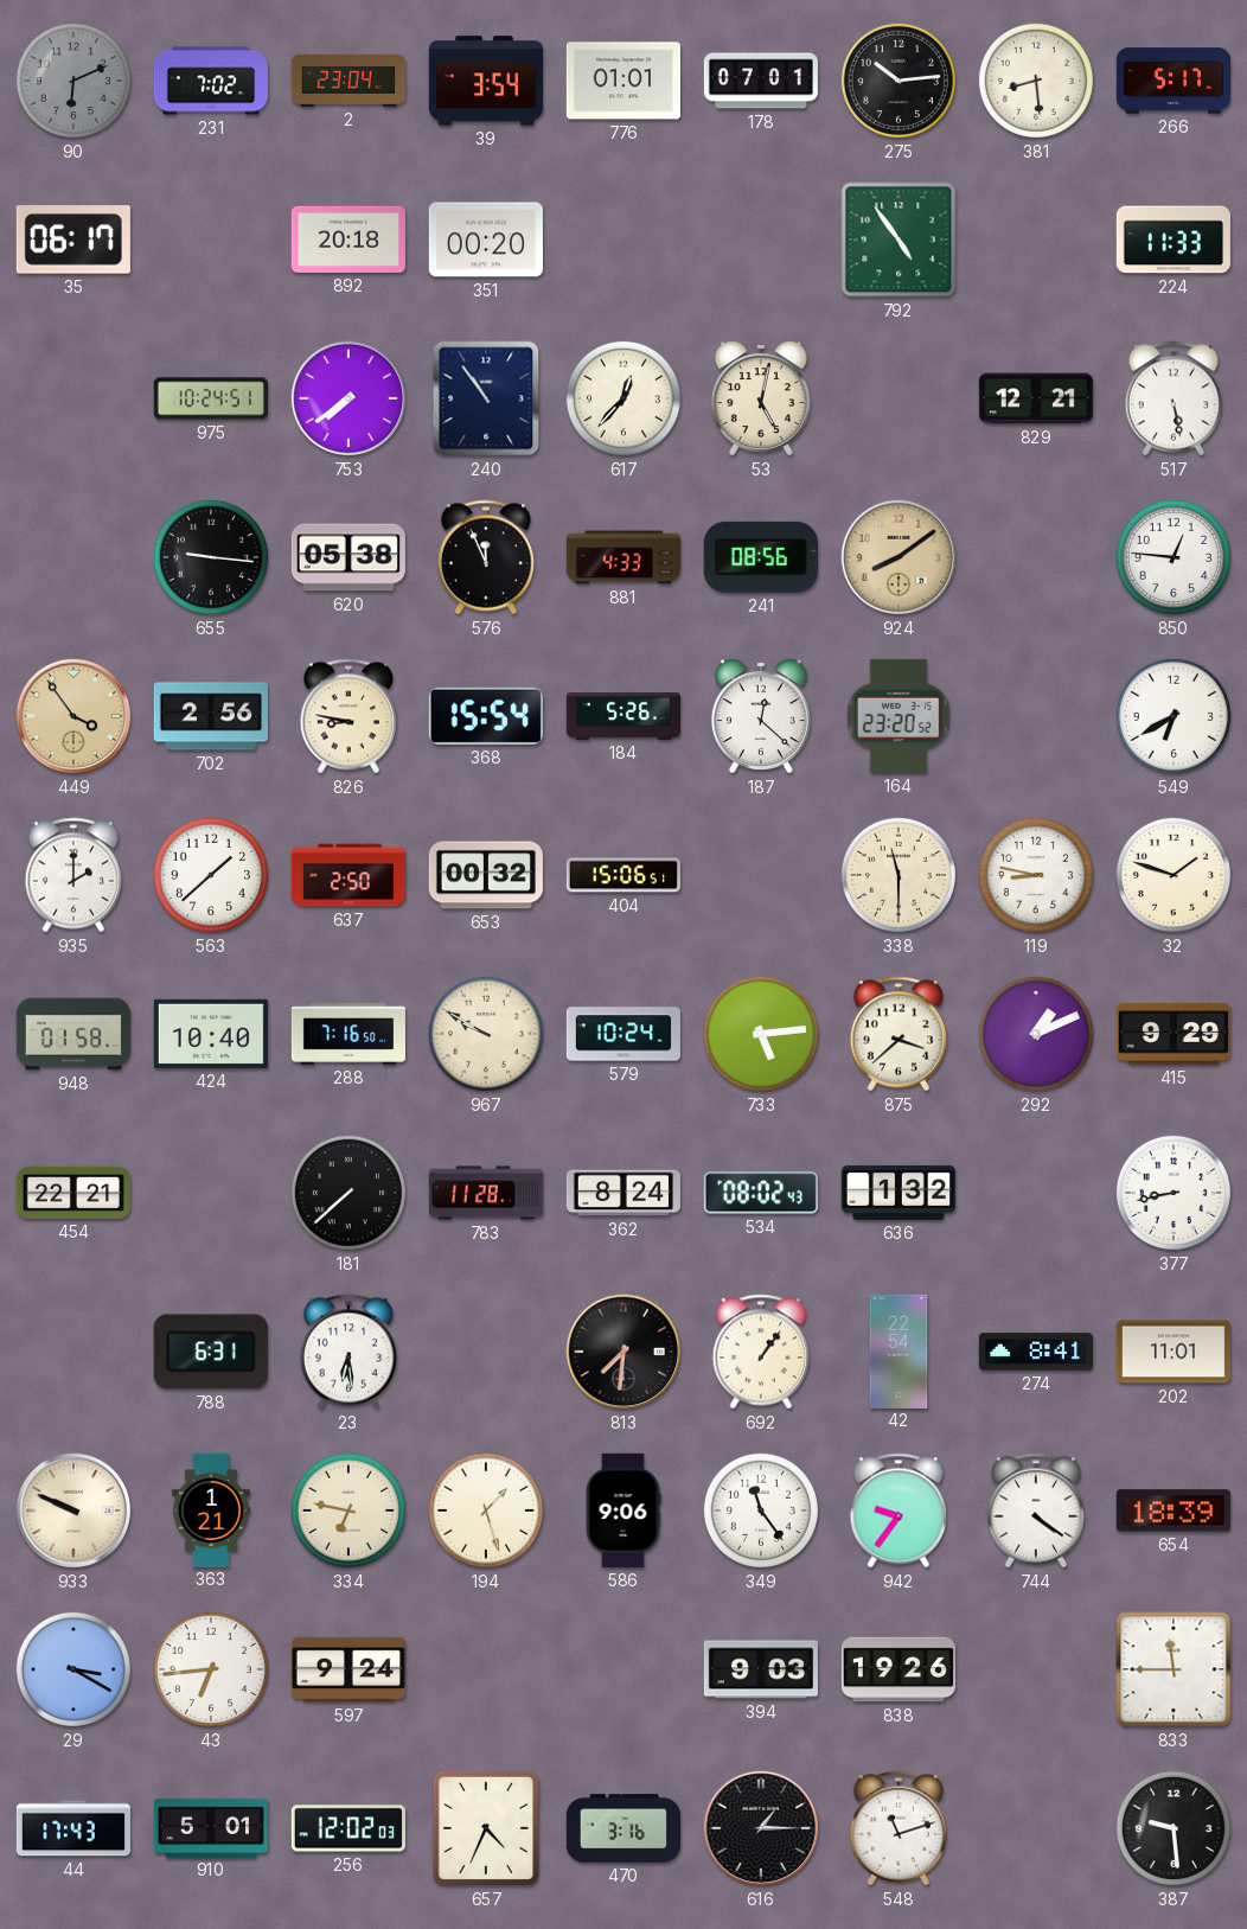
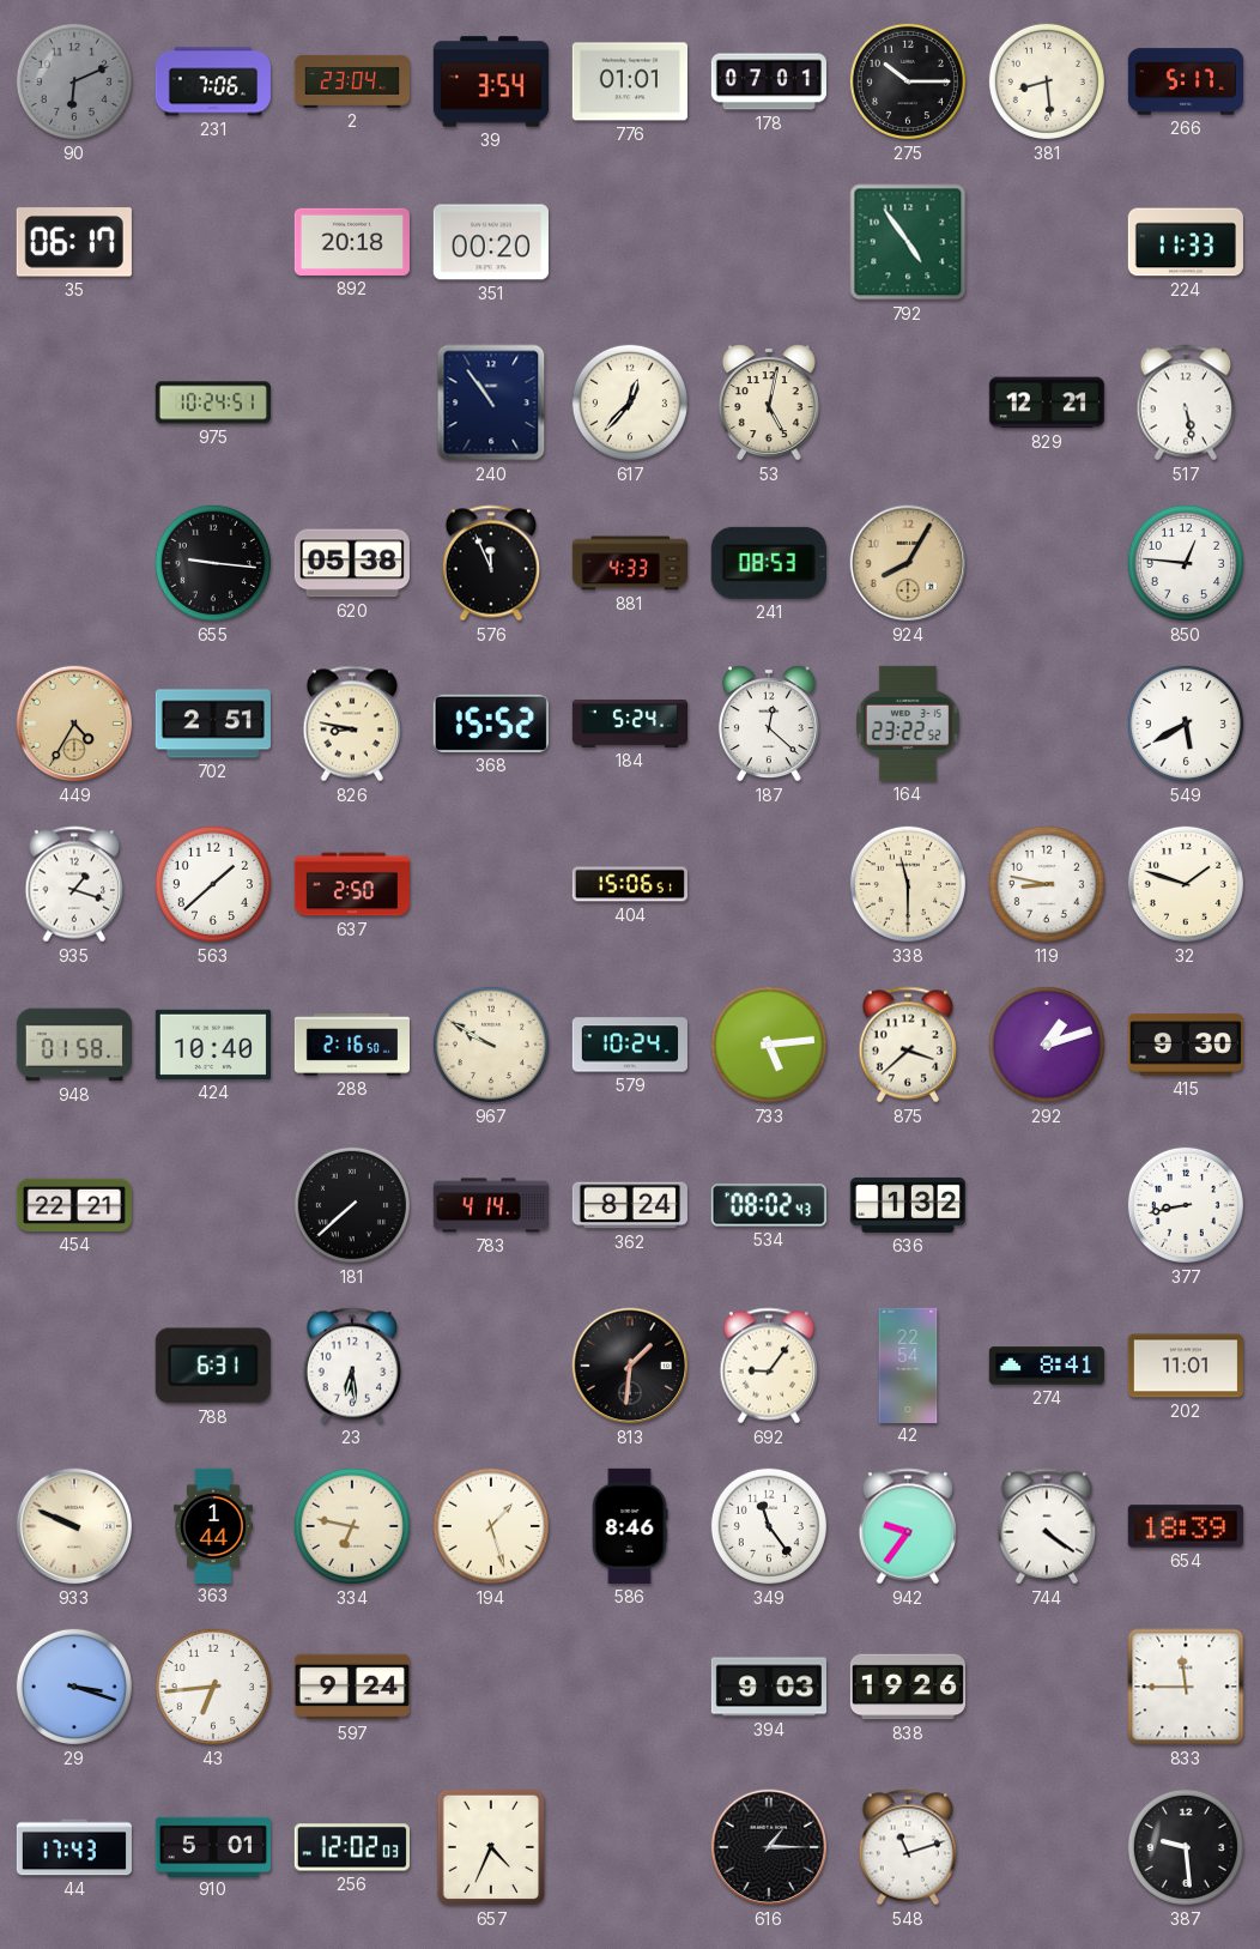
231: 7:02 -> 7:06 (213, 81)
275: 10:14 -> 10:15 (908, 81)
753: 7:39 -> none (348, 398)
241: 08:56 -> 08:53 (769, 563)
924: 8:09 -> 8:05 (908, 563)
449: 3:54 -> 4:35 (74, 724)
702: 2:56 -> 2:51 (213, 724)
368: 15:54 -> 15:52 (491, 724)
184: 5:26 -> 5:24 (629, 724)
164: 23:20 -> 23:22 (908, 724)
549: 6:40 -> 5:40 (1186, 724)
935: 2:00 -> 1:18 (74, 884)
653: 00:32 -> none (486, 875)
288: 7:16 -> 2:16 (351, 1046)
292: 1:11 -> 1:12 (1047, 1045)
415: 9:29 -> 9:30 (1186, 1045)
783: 11:28 -> 4:14 (491, 1205)
813: 7:31 -> 1:31 (630, 1366)
692: 1:06 -> 9:06 (769, 1366)
363: 1:21 -> 1:44 (213, 1525)
586: 9:06 -> 8:46 (630, 1526)
29: 3:20 -> 3:18 (74, 1687)
470: 3:16 -> none (622, 1828)
